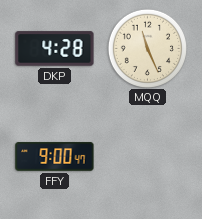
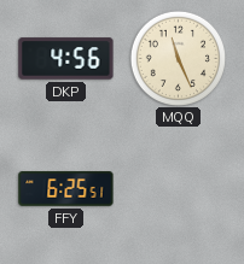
DKP: 4:28 -> 4:56 (66, 59)
FFY: 9:00 -> 6:25 (66, 189)
